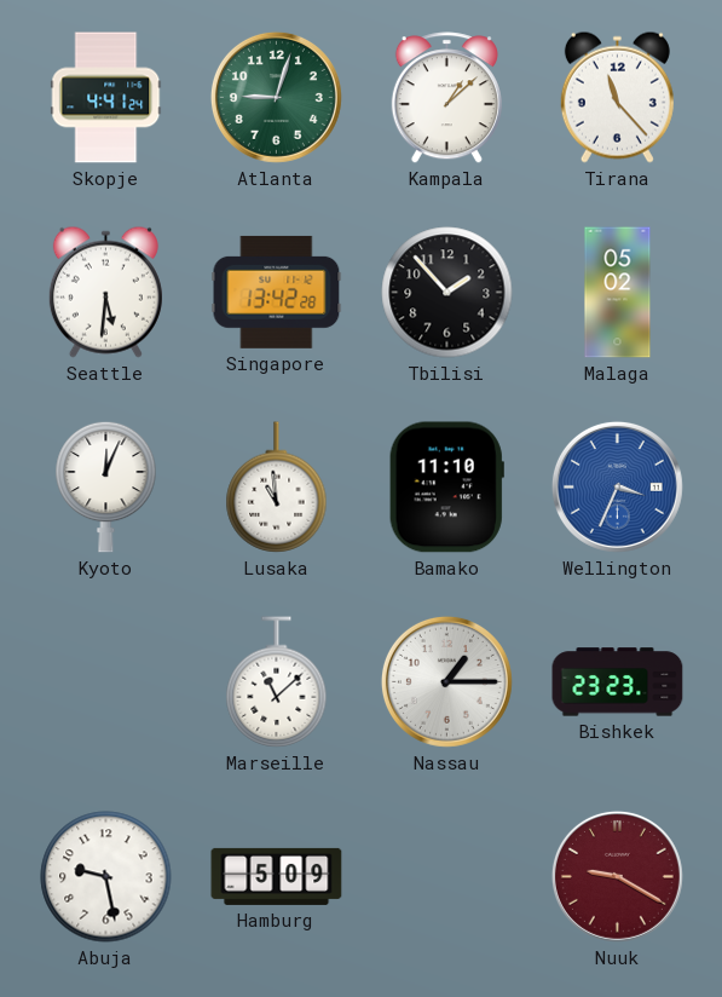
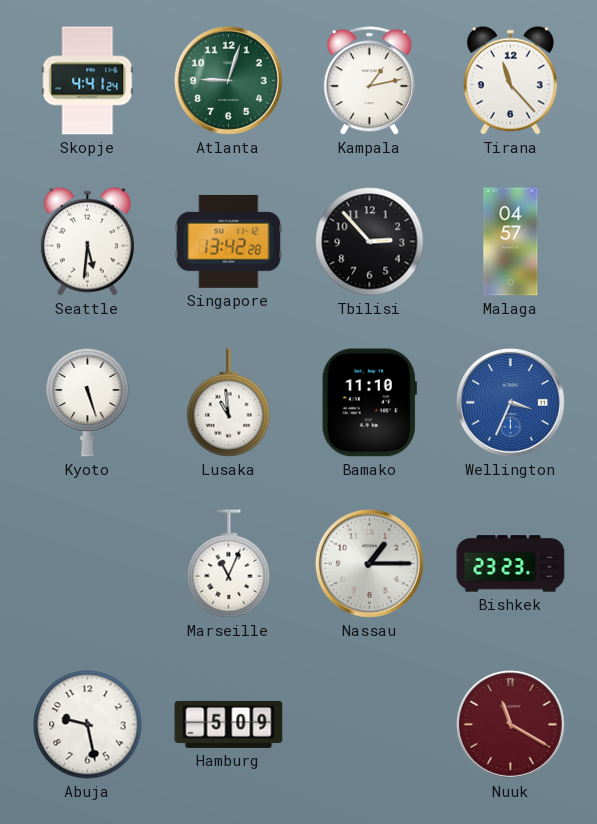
Kampala: 1:08 -> 1:13 (369, 81)
Tbilisi: 1:53 -> 2:53 (370, 242)
Malaga: 05:02 -> 04:57 (511, 242)
Kyoto: 12:04 -> 5:27 (88, 402)
Marseille: 11:08 -> 11:04 (229, 564)
Nuuk: 9:20 -> 11:20 (510, 724)
